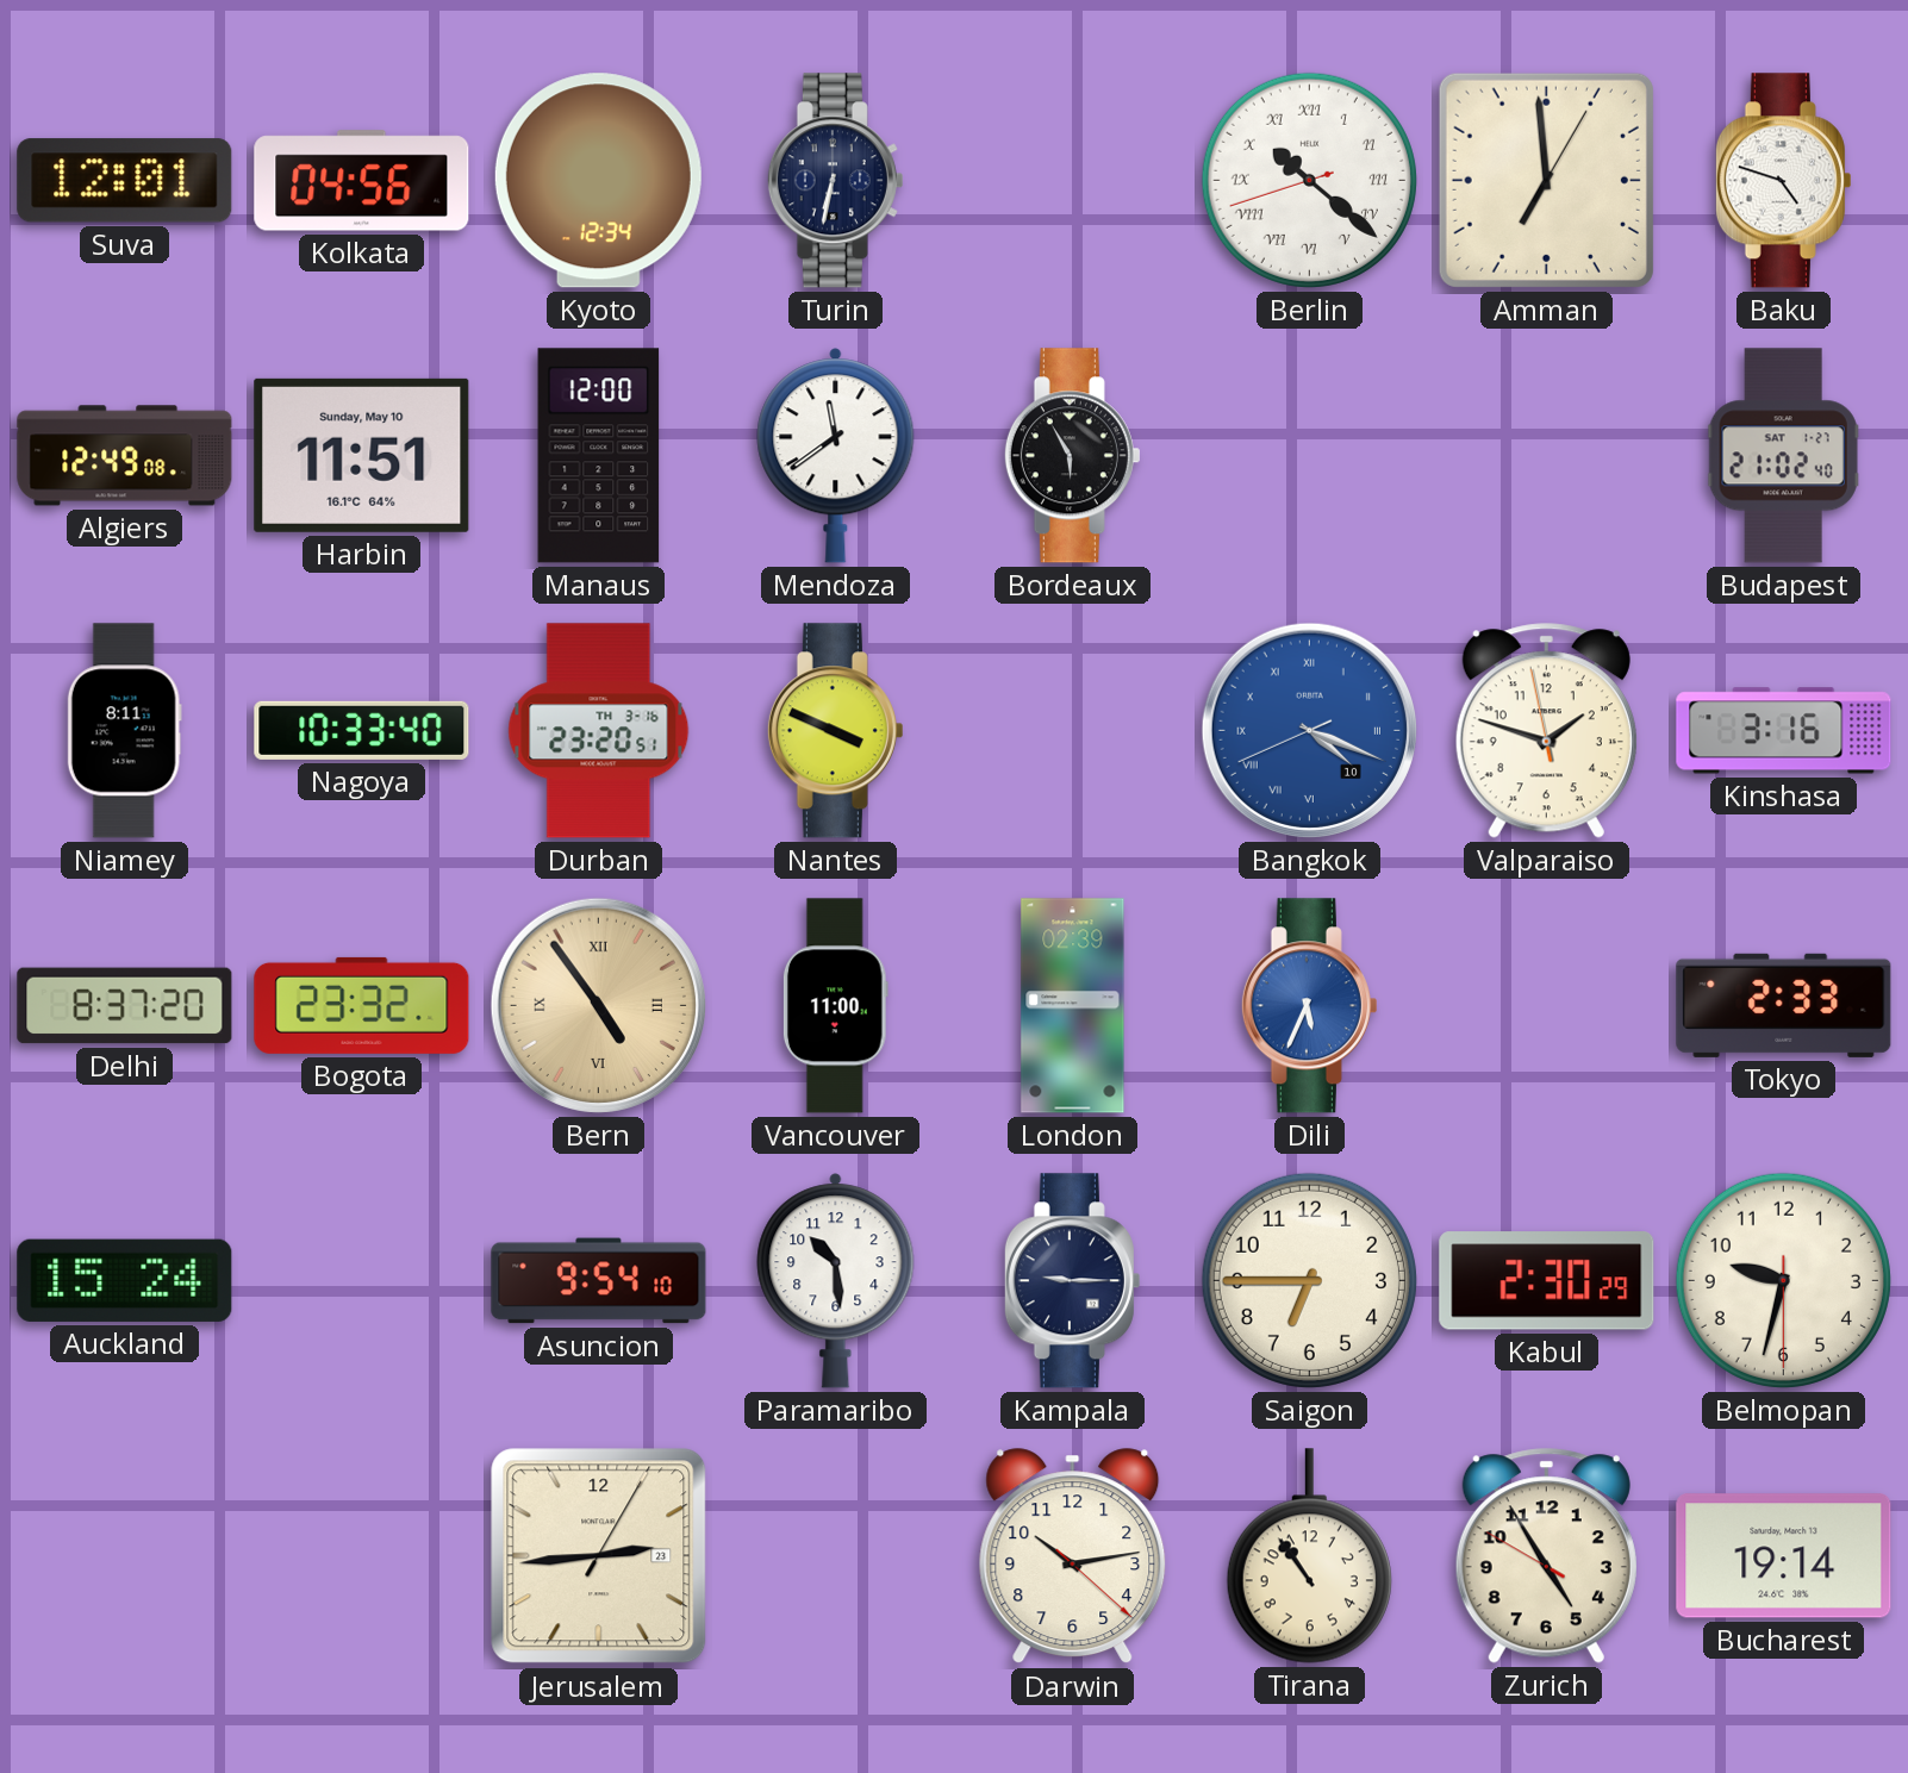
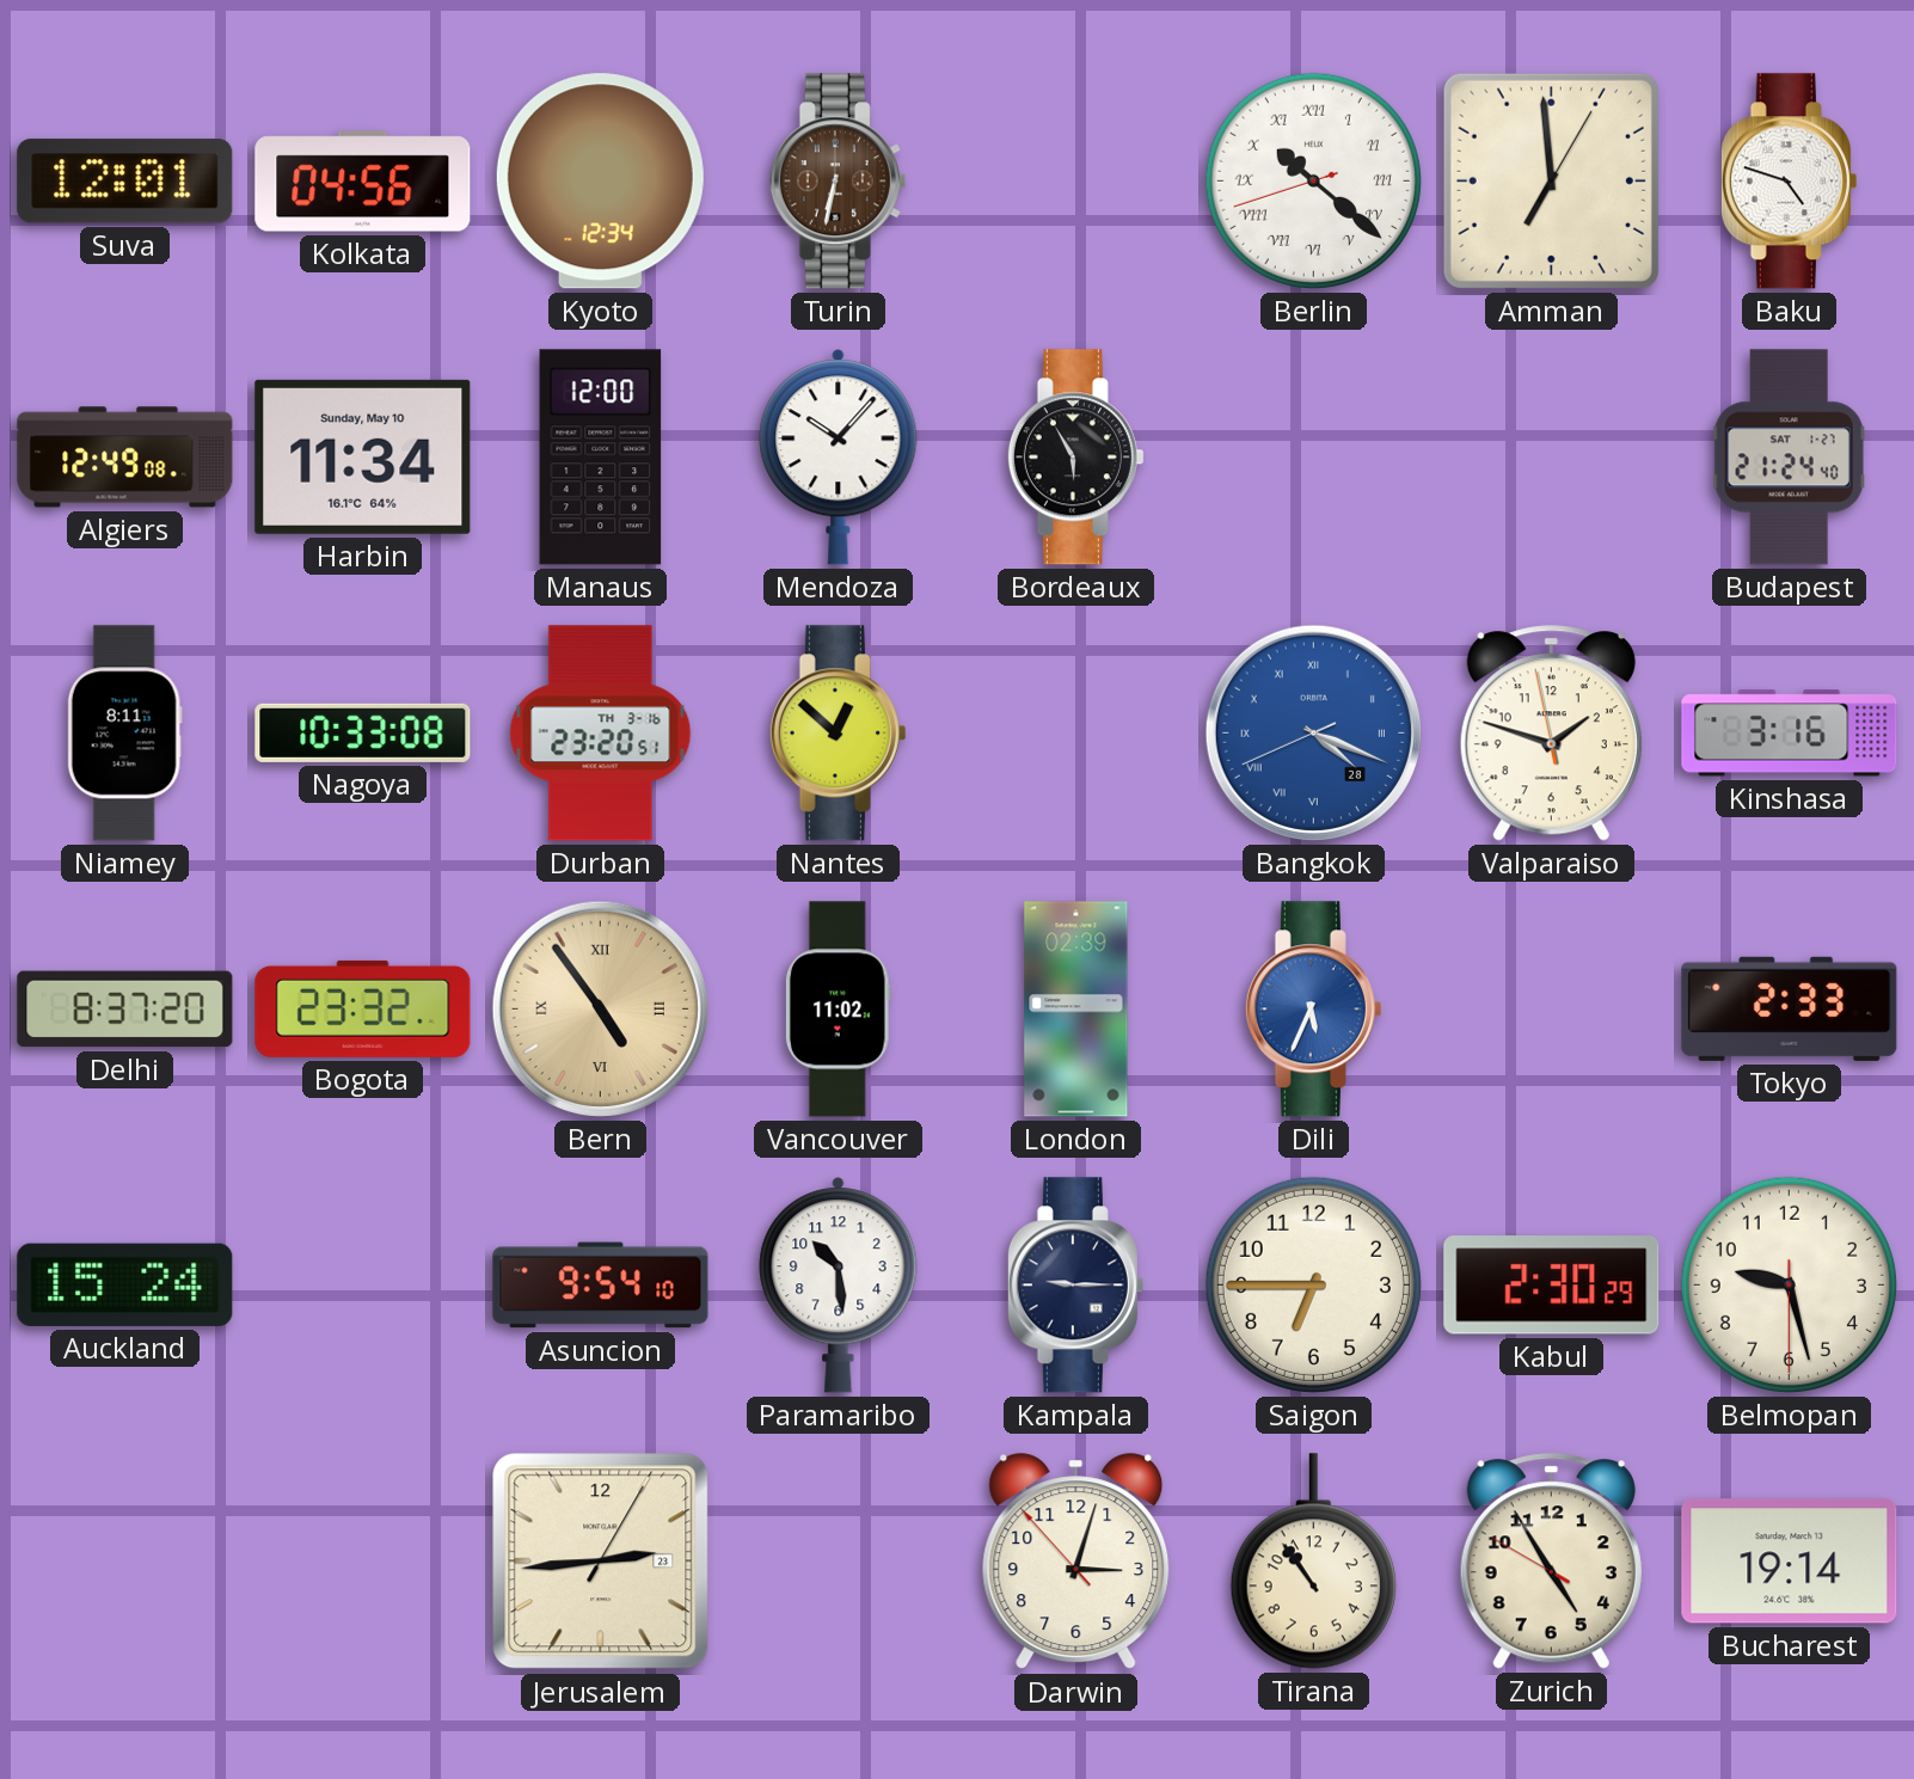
Turin dial: navy -> brown (838, 182)
Harbin: 11:51 -> 11:34 (363, 456)
Mendoza: 11:39 -> 10:07 (839, 458)
Budapest: 21:02 -> 21:24 (1789, 458)
Nagoya: 10:33:40 -> 10:33:08 (363, 732)
Nantes: 3:49 -> 12:52 (838, 734)
Bangkok date: 10 -> 28 (1313, 732)
Vancouver: 11:00 -> 11:02 (838, 1010)
Belmopan: 9:32 -> 9:27 (1789, 1284)
Darwin: 10:13 -> 3:02 (1076, 1562)
